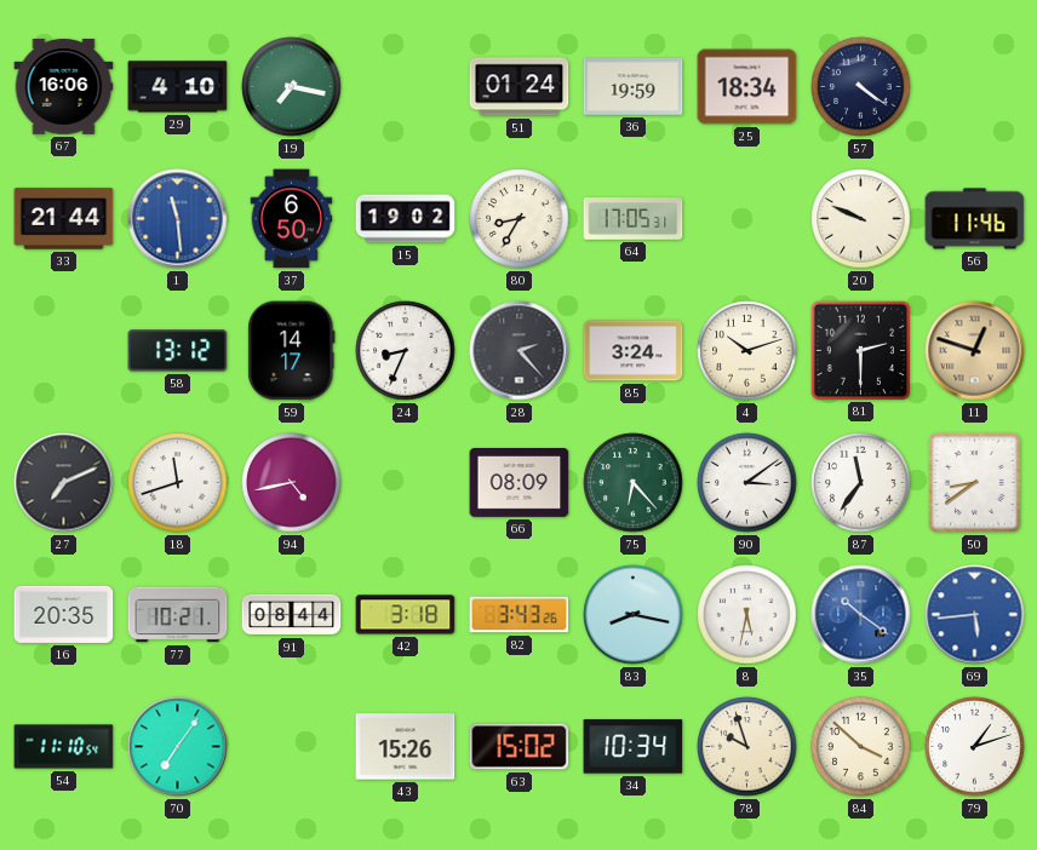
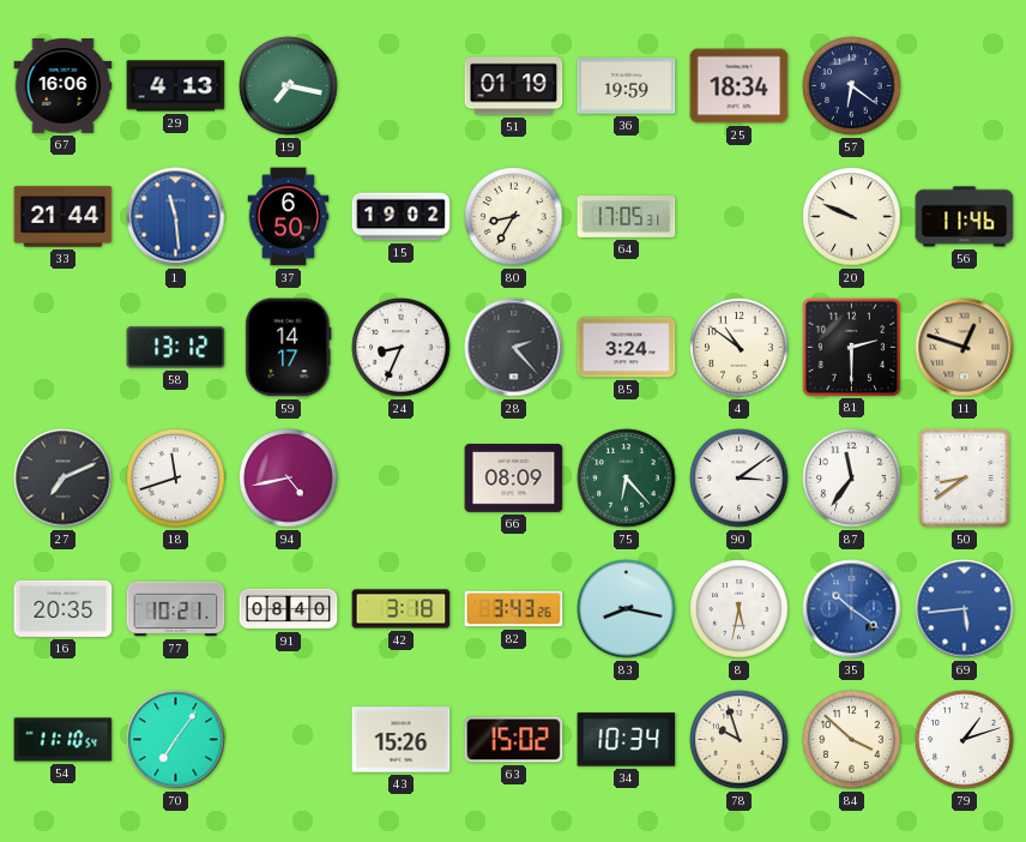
29: 4:10 -> 4:13 (176, 86)
51: 01:24 -> 01:19 (514, 86)
57: 4:21 -> 6:21 (852, 86)
4: 10:12 -> 10:51 (740, 348)
91: 08:44 -> 08:40 (289, 609)
